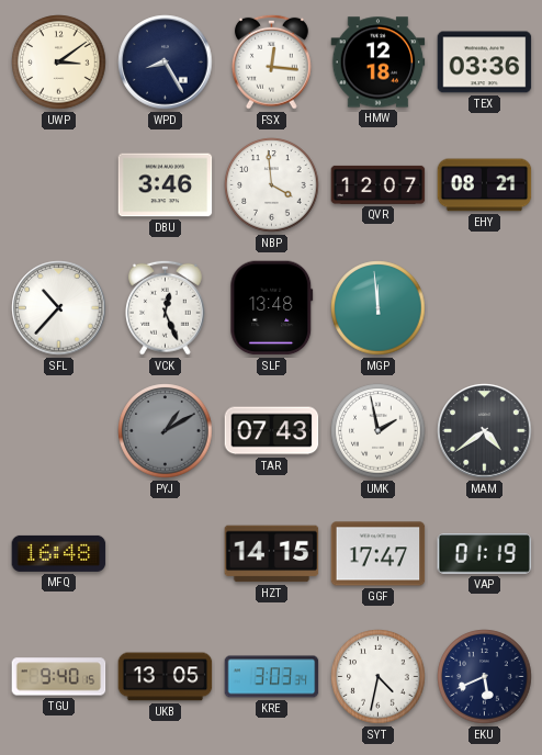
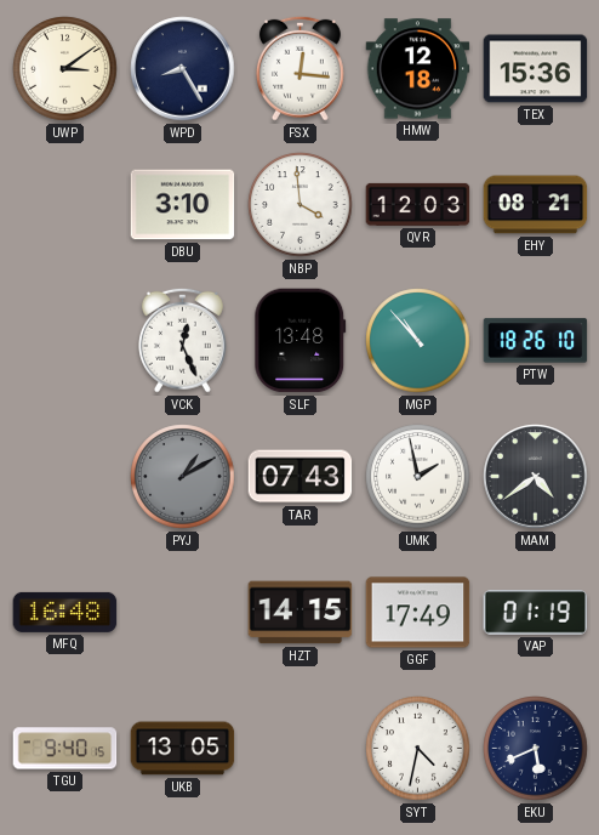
TEX: 03:36 -> 15:36 (536, 69)
DBU: 3:46 -> 3:10 (183, 205)
QVR: 12:07 -> 12:03 (418, 204)
SFL: 10:37 -> none (59, 308)
MGP: 11:59 -> 10:53 (418, 341)
PTW: none -> 18:26 (536, 341)
GGF: 17:47 -> 17:49 (418, 613)
KRE: 3:03 -> none (272, 677)
